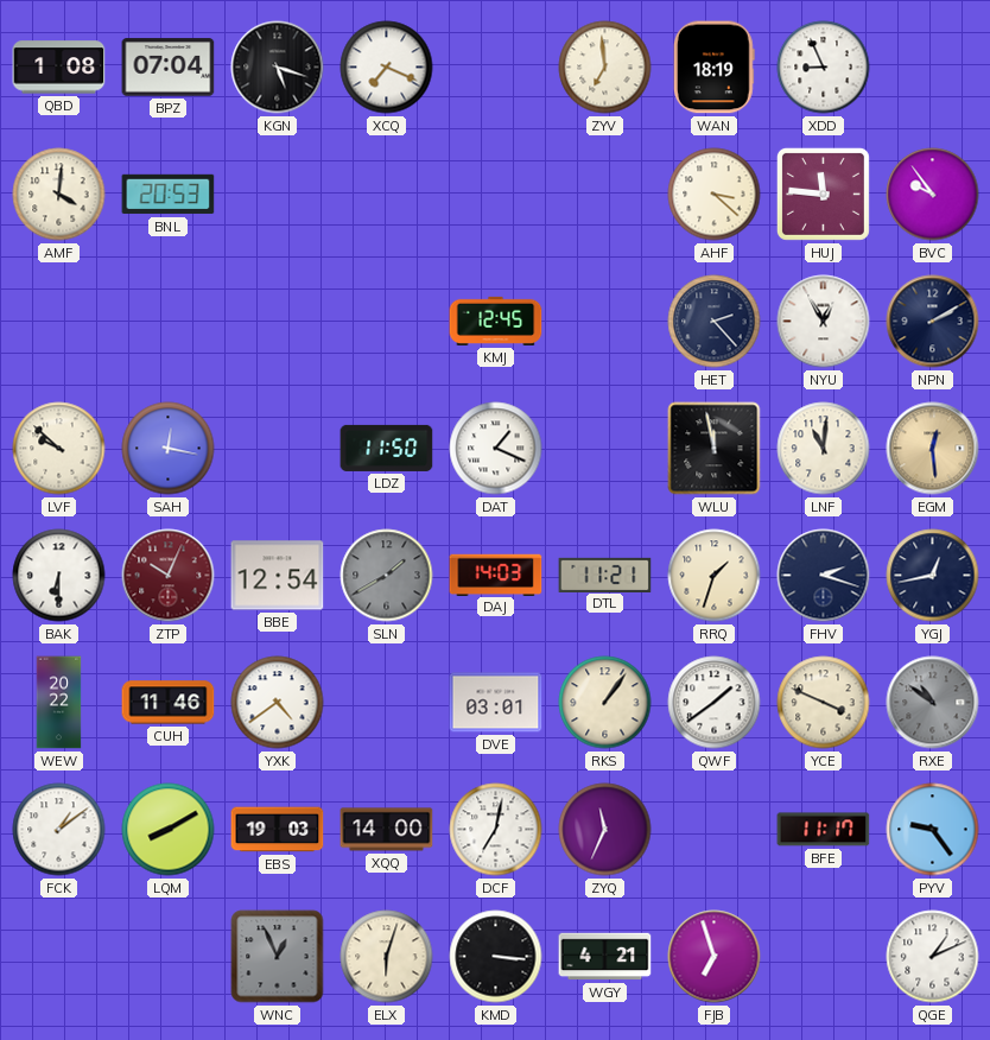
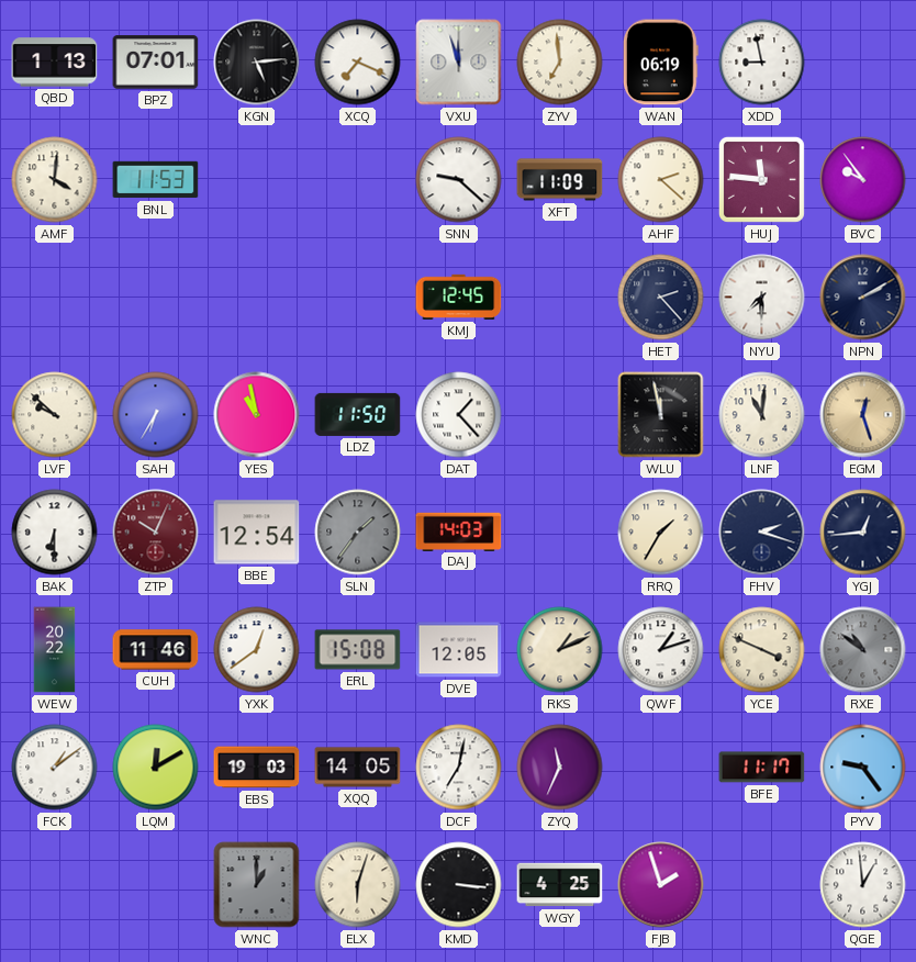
QBD: 1:08 -> 1:13 (55, 63)
BPZ: 07:04 -> 07:01 (156, 63)
KGN: 5:18 -> 5:14 (257, 63)
VXU: none -> 11:57 (459, 63)
WAN: 18:19 -> 06:19 (660, 63)
XDD: 8:56 -> 8:58 (762, 63)
BNL: 20:53 -> 11:53 (156, 180)
SNN: none -> 9:22 (459, 180)
XFT: none -> 11:09 (560, 180)
AHF: 3:22 -> 2:22 (661, 180)
NYU: 12:55 -> 7:30 (762, 298)
SAH: 12:17 -> 6:35 (156, 415)
YES: none -> 10:58 (257, 415)
DAT: 1:19 -> 1:23 (459, 415)
EGM: 12:29 -> 12:27 (863, 415)
SLN: 1:40 -> 1:36 (358, 533)
DTL: 11:21 -> none (605, 575)
RRQ: 1:33 -> 1:35 (661, 533)
YGJ: 12:43 -> 12:44 (863, 533)
YXK: 4:39 -> 12:39 (257, 650)
ERL: none -> 15:08 (358, 650)
DVE: 03:01 -> 12:05 (459, 650)
RKS: 1:06 -> 1:11 (560, 650)
QWF: 1:39 -> 1:12 (661, 650)
LQM: 8:10 -> 12:10 (156, 768)
XQQ: 14:00 -> 14:05 (358, 768)
WNC: 12:56 -> 1:00 (257, 885)
WGY: 4:21 -> 4:25 (560, 885)
FJB: 6:57 -> 1:57 (661, 885)
QGE: 1:11 -> 12:59 (863, 885)
